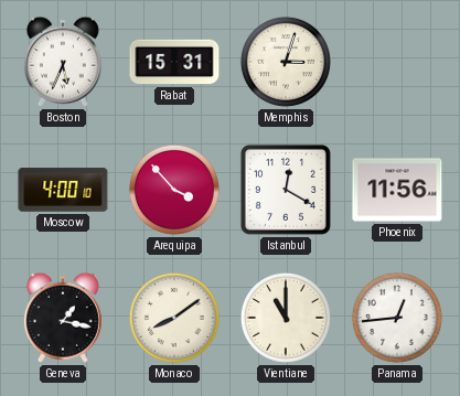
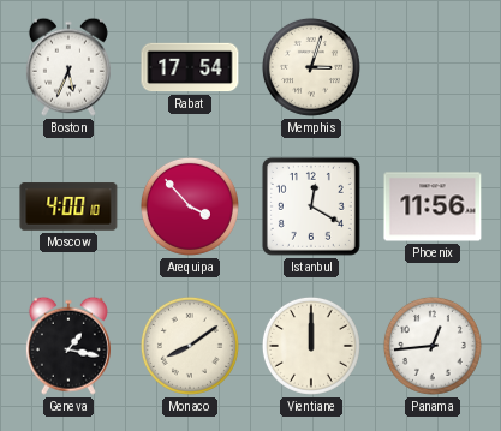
Rabat: 15:31 -> 17:54 (190, 67)
Vientiane: 11:00 -> 12:00 (311, 346)
